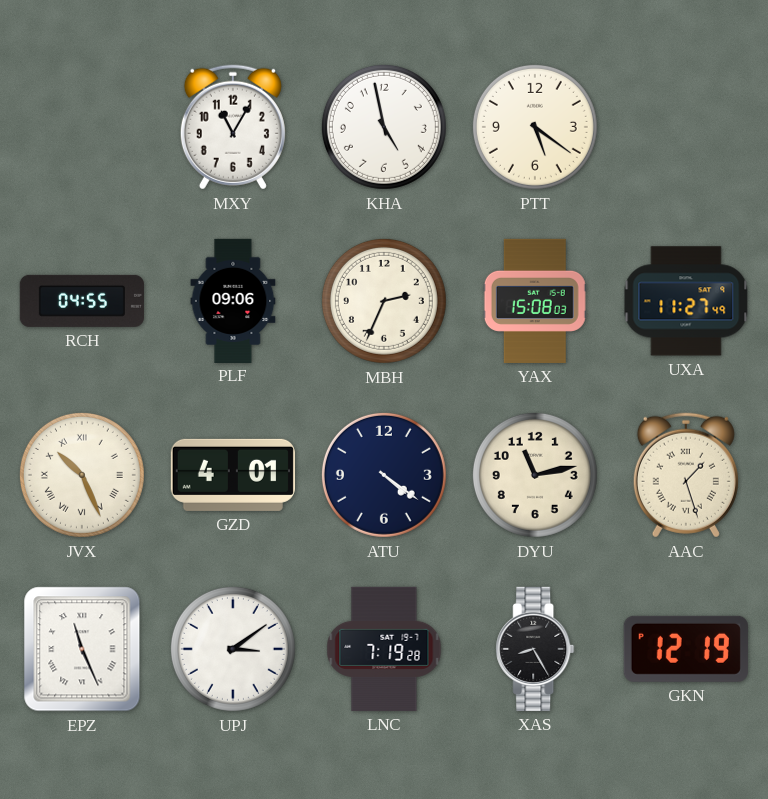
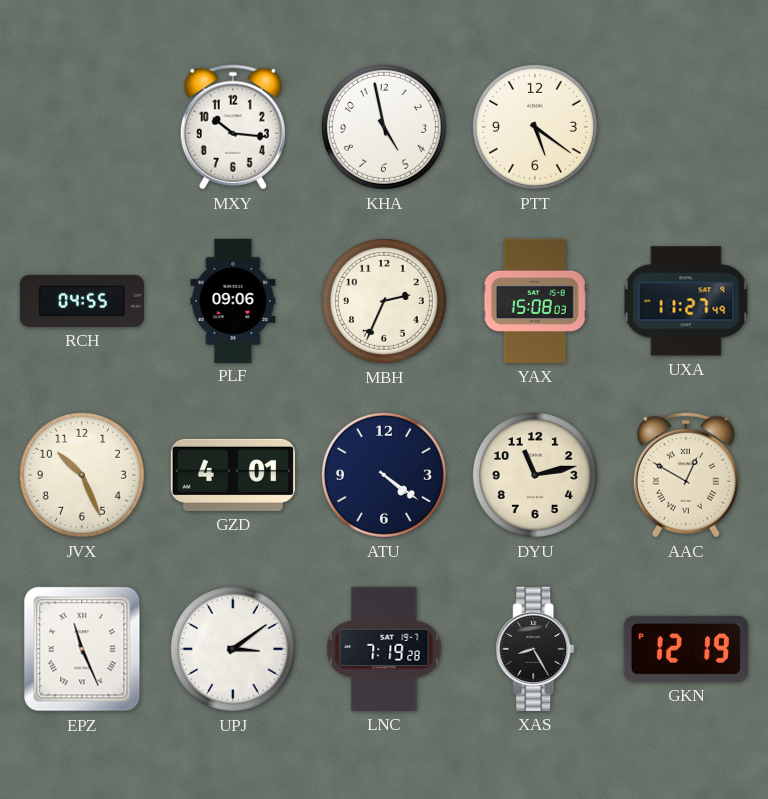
MXY: 11:05 -> 10:16 (233, 127)
JVX numerals: Roman -> Arabic (82, 475)
AAC: 1:27 -> 12:50 (686, 475)
